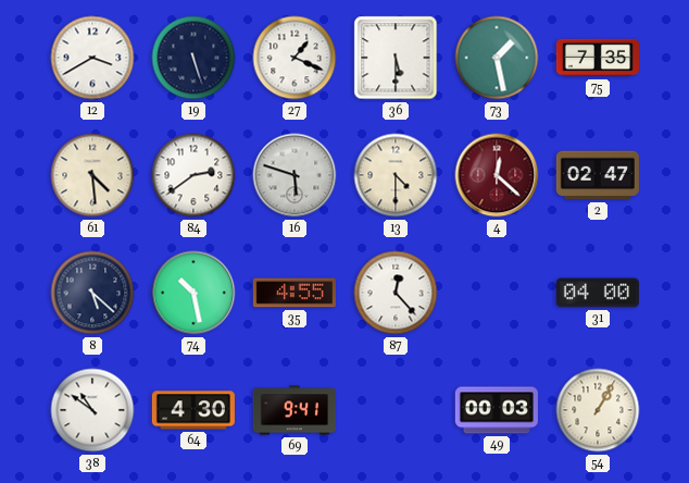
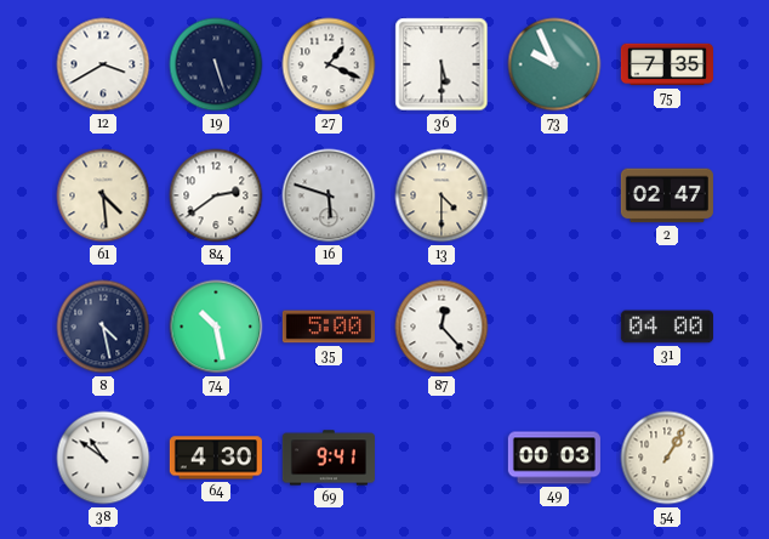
73: 1:28 -> 9:56 (554, 64)
4: 12:22 -> none (497, 175)
8: 5:22 -> 4:28 (103, 327)
35: 4:55 -> 5:00 (329, 327)
